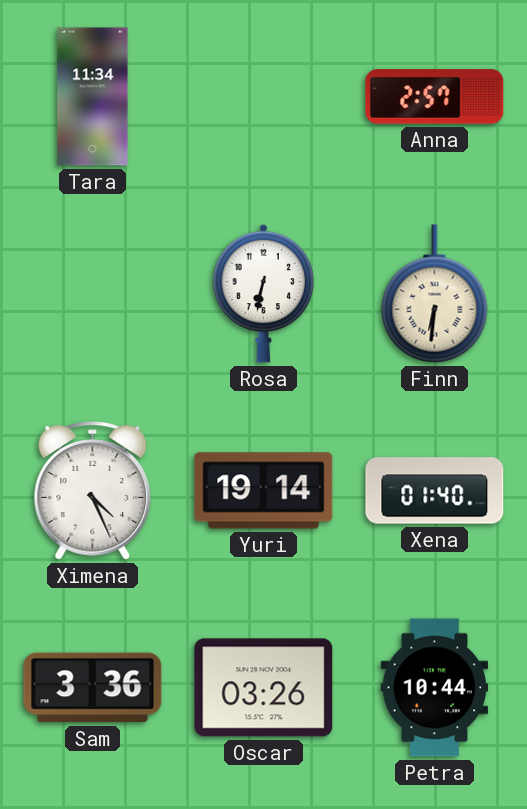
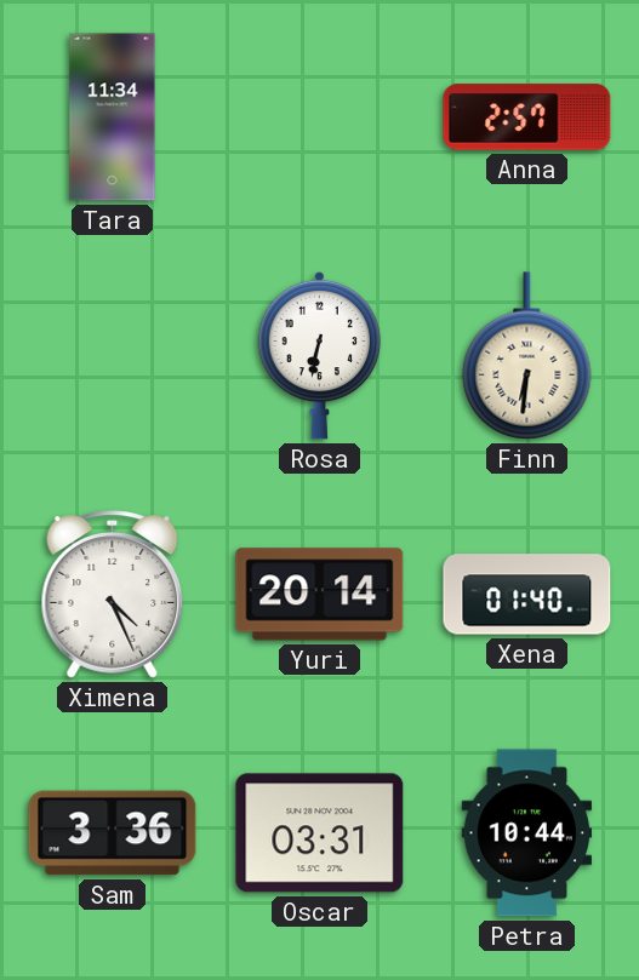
Yuri: 19:14 -> 20:14 (320, 595)
Oscar: 03:26 -> 03:31 (320, 833)
